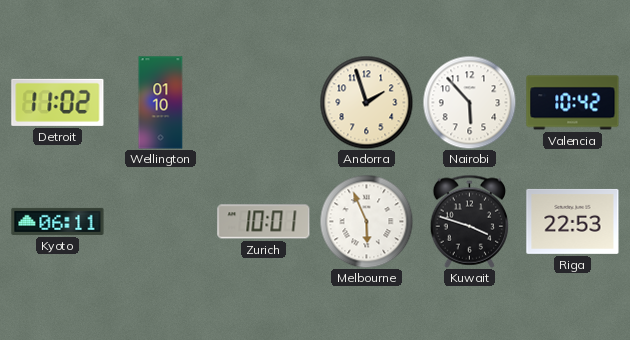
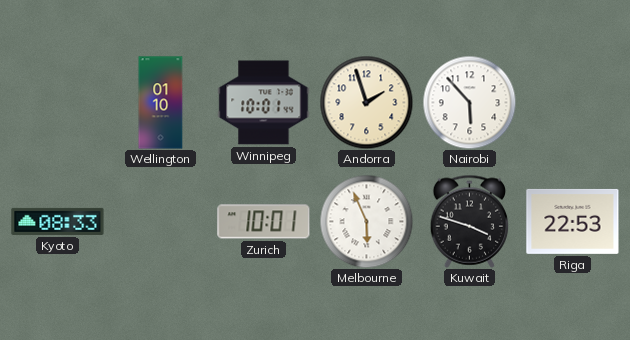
Detroit: 11:02 -> none (58, 102)
Winnipeg: none -> 10:01 (264, 103)
Valencia: 10:42 -> none (573, 103)
Kyoto: 06:11 -> 08:33 (58, 221)
